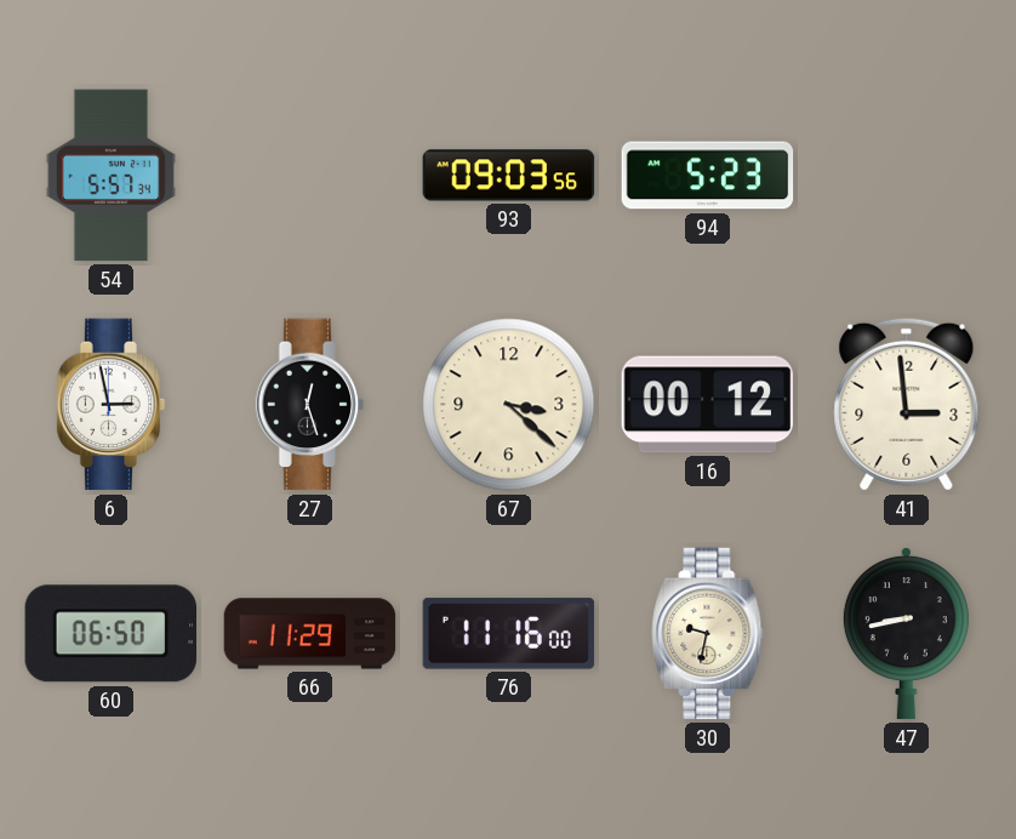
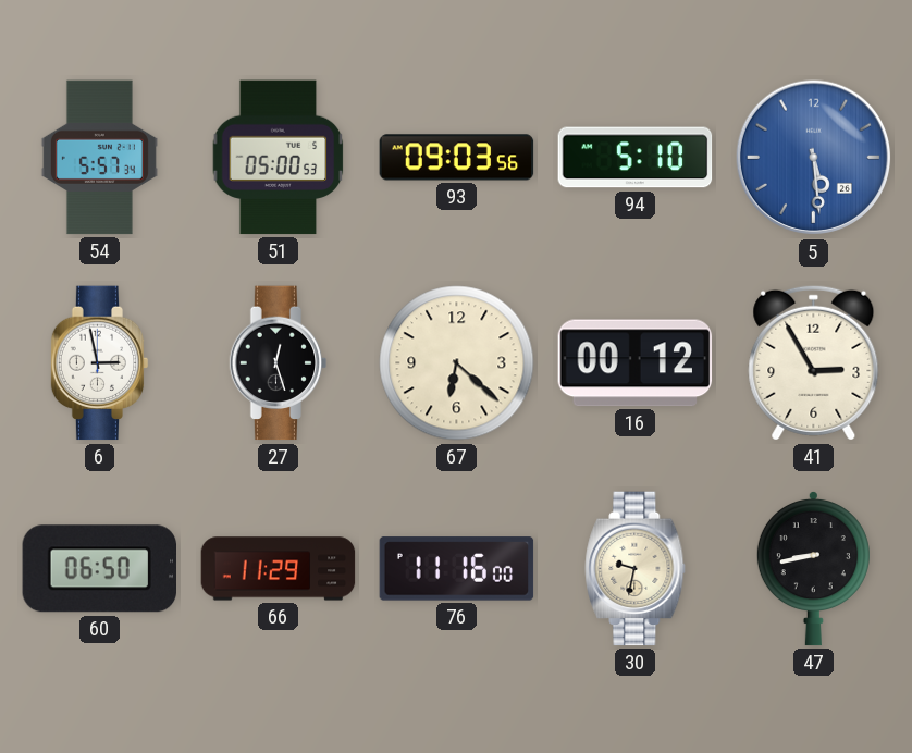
51: none -> 05:00 (279, 158)
94: 5:23 -> 5:10 (636, 158)
5: none -> 5:29 (814, 158)
67: 3:22 -> 6:22 (457, 363)
41: 2:59 -> 2:55 (814, 362)
